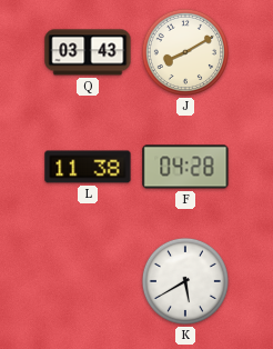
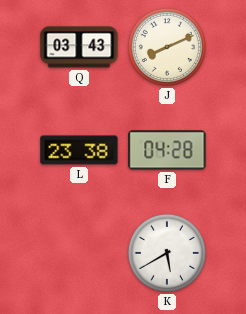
J: 8:10 -> 8:11 (167, 47)
L: 11:38 -> 23:38 (79, 150)
